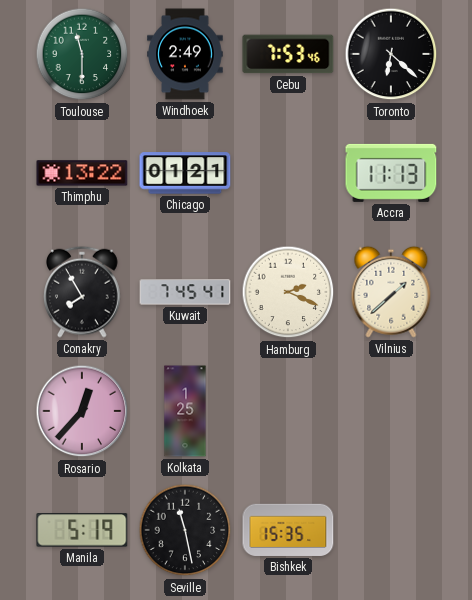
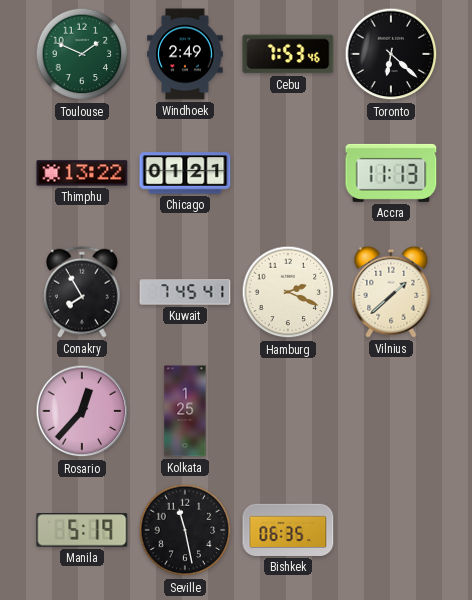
Toulouse: 11:30 -> 1:49 (82, 54)
Bishkek: 15:35 -> 06:35 (288, 530)
